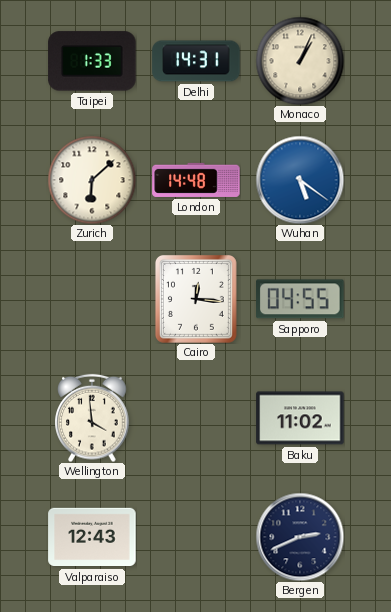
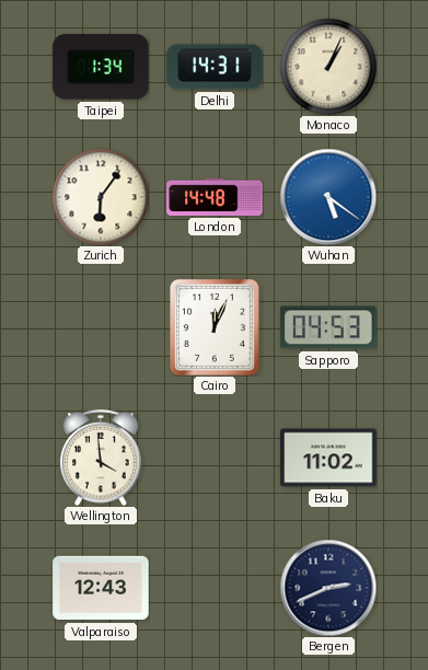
Taipei: 1:33 -> 1:34 (101, 67)
Zurich: 6:08 -> 6:06 (101, 197)
Cairo: 12:16 -> 12:04 (215, 327)
Sapporo: 04:55 -> 04:53 (328, 327)
